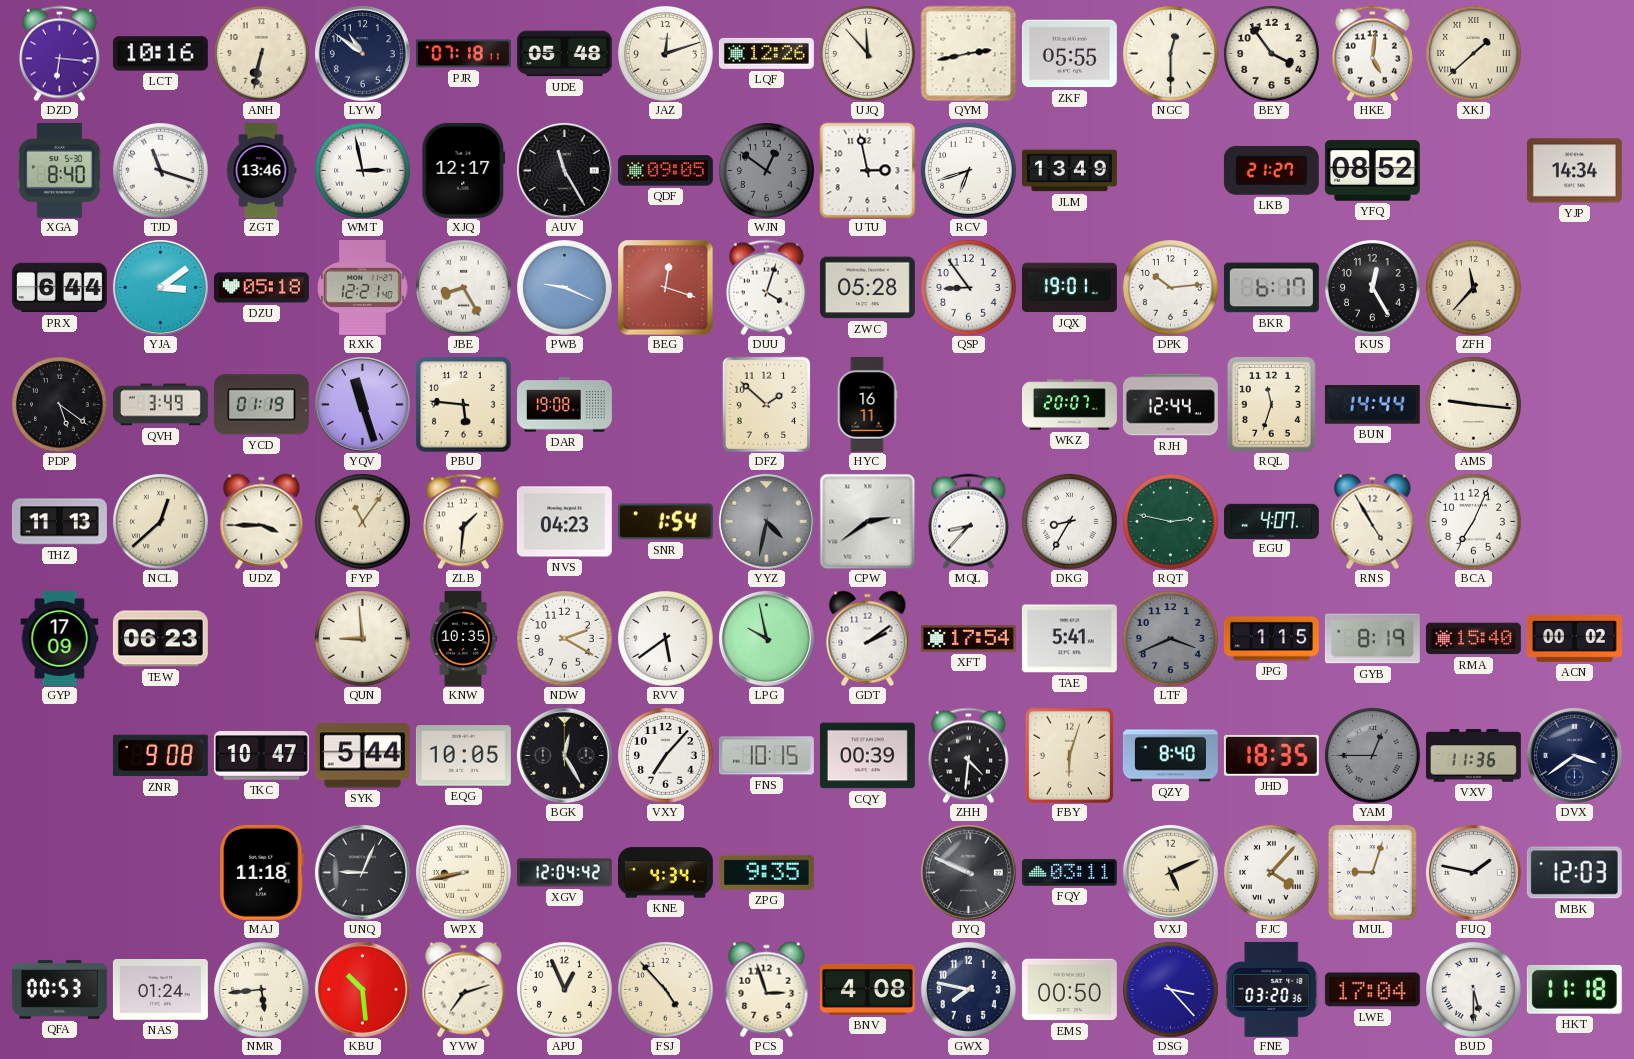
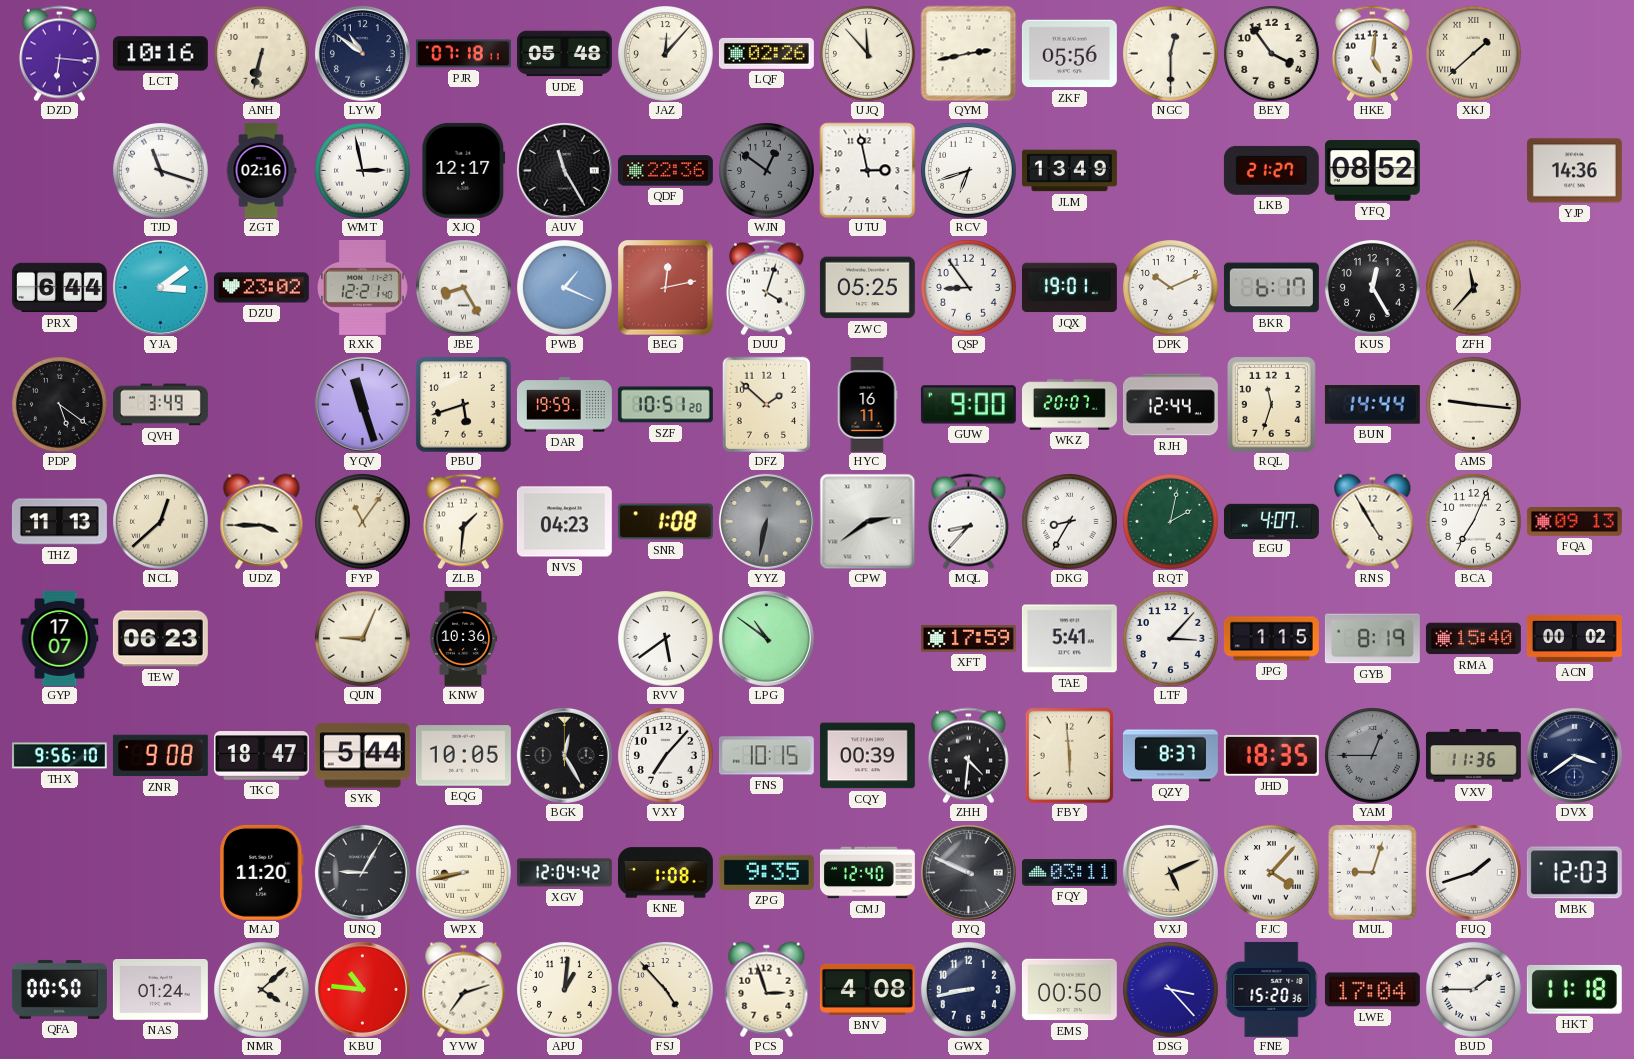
JAZ: 12:12 -> 12:07 (666, 54)
LQF: 12:26 -> 02:26 (766, 53)
ZKF: 05:55 -> 05:56 (1069, 54)
XGA: 8:40 -> none (59, 170)
ZGT: 13:46 -> 02:16 (261, 170)
QDF: 09:05 -> 22:36 (665, 171)
YJP: 14:34 -> 14:36 (1574, 171)
DZU: 05:18 -> 23:02 (261, 288)
PWB: 9:19 -> 1:19 (565, 288)
BEG: 12:18 -> 12:13 (665, 287)
ZWC: 05:28 -> 05:25 (867, 288)
DPK: 10:14 -> 10:11 (1171, 288)
YCD: 01:19 -> none (261, 405)
PBU: 5:46 -> 5:42 (463, 404)
DAR: 19:08 -> 19:59 (565, 405)
SZF: none -> 10:51 (665, 405)
GUW: none -> 9:00 (968, 405)
SNR: 1:54 -> 1:08 (665, 522)
YYZ: 4:32 -> 6:32 (766, 521)
RQT: 2:47 -> 2:02 (1171, 522)
FQA: none -> 09:13 (1574, 522)
GYP: 17:09 -> 17:07 (60, 638)
QUN: 8:59 -> 9:04 (363, 639)
KNW: 10:35 -> 10:36 (463, 638)
NDW: 2:20 -> none (565, 639)
LPG: 9:58 -> 10:51 (766, 638)
GDT: 2:09 -> none (868, 638)
XFT: 17:54 -> 17:59 (968, 639)
LTF: 3:41 -> 3:07 (1171, 639)
LTF dial: grey -> white (1171, 639)
THX: none -> 9:56 (59, 756)
TKC: 10:47 -> 18:47 (261, 756)
FBY: 6:03 -> 5:59 (1070, 755)
QZY: 8:40 -> 8:37 (1170, 756)
MAJ: 11:18 -> 11:20 (262, 872)
UNQ: 9:04 -> 9:05 (362, 872)
KNE: 4:34 -> 1:08 (665, 873)
CMJ: none -> 12:40 (867, 873)
FUQ: 1:47 -> 1:42 (1473, 872)
QFA: 00:53 -> 00:50 (59, 989)
NMR: 5:44 -> 4:08 (262, 990)
KBU: 10:29 -> 10:46 (362, 989)
APU: 12:56 -> 1:01 (565, 990)
GWX: 7:47 -> 8:43 (969, 990)
FNE: 03:20 -> 15:20 (1272, 989)
BUD: 5:30 -> 1:45 (1474, 990)
